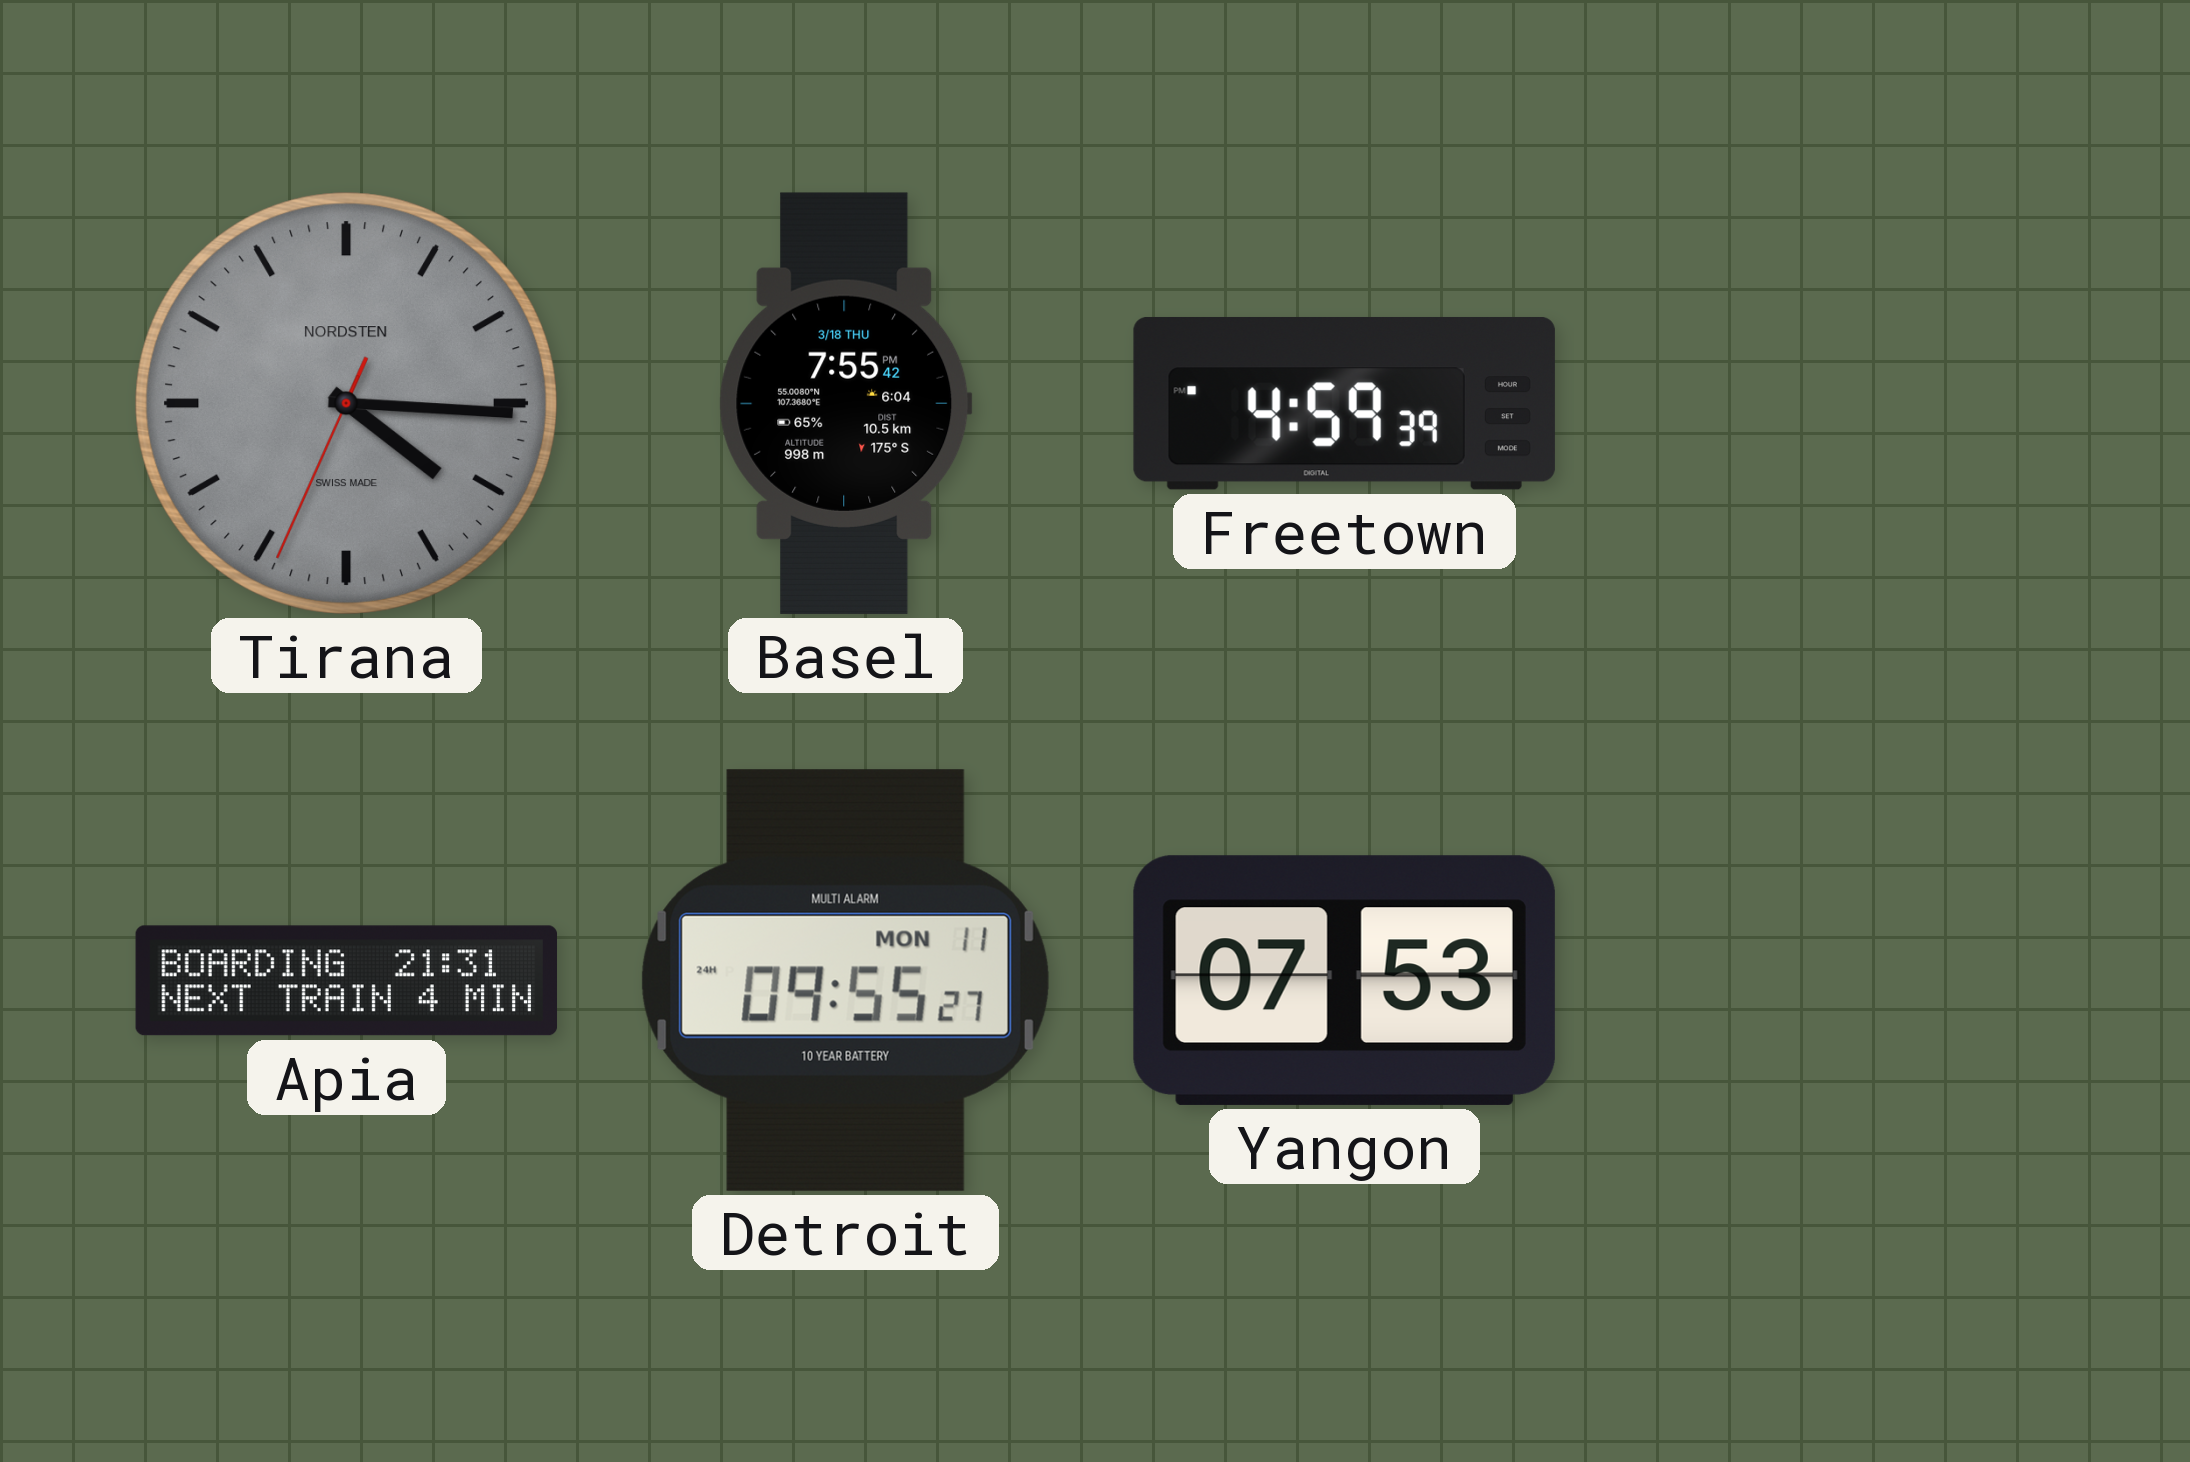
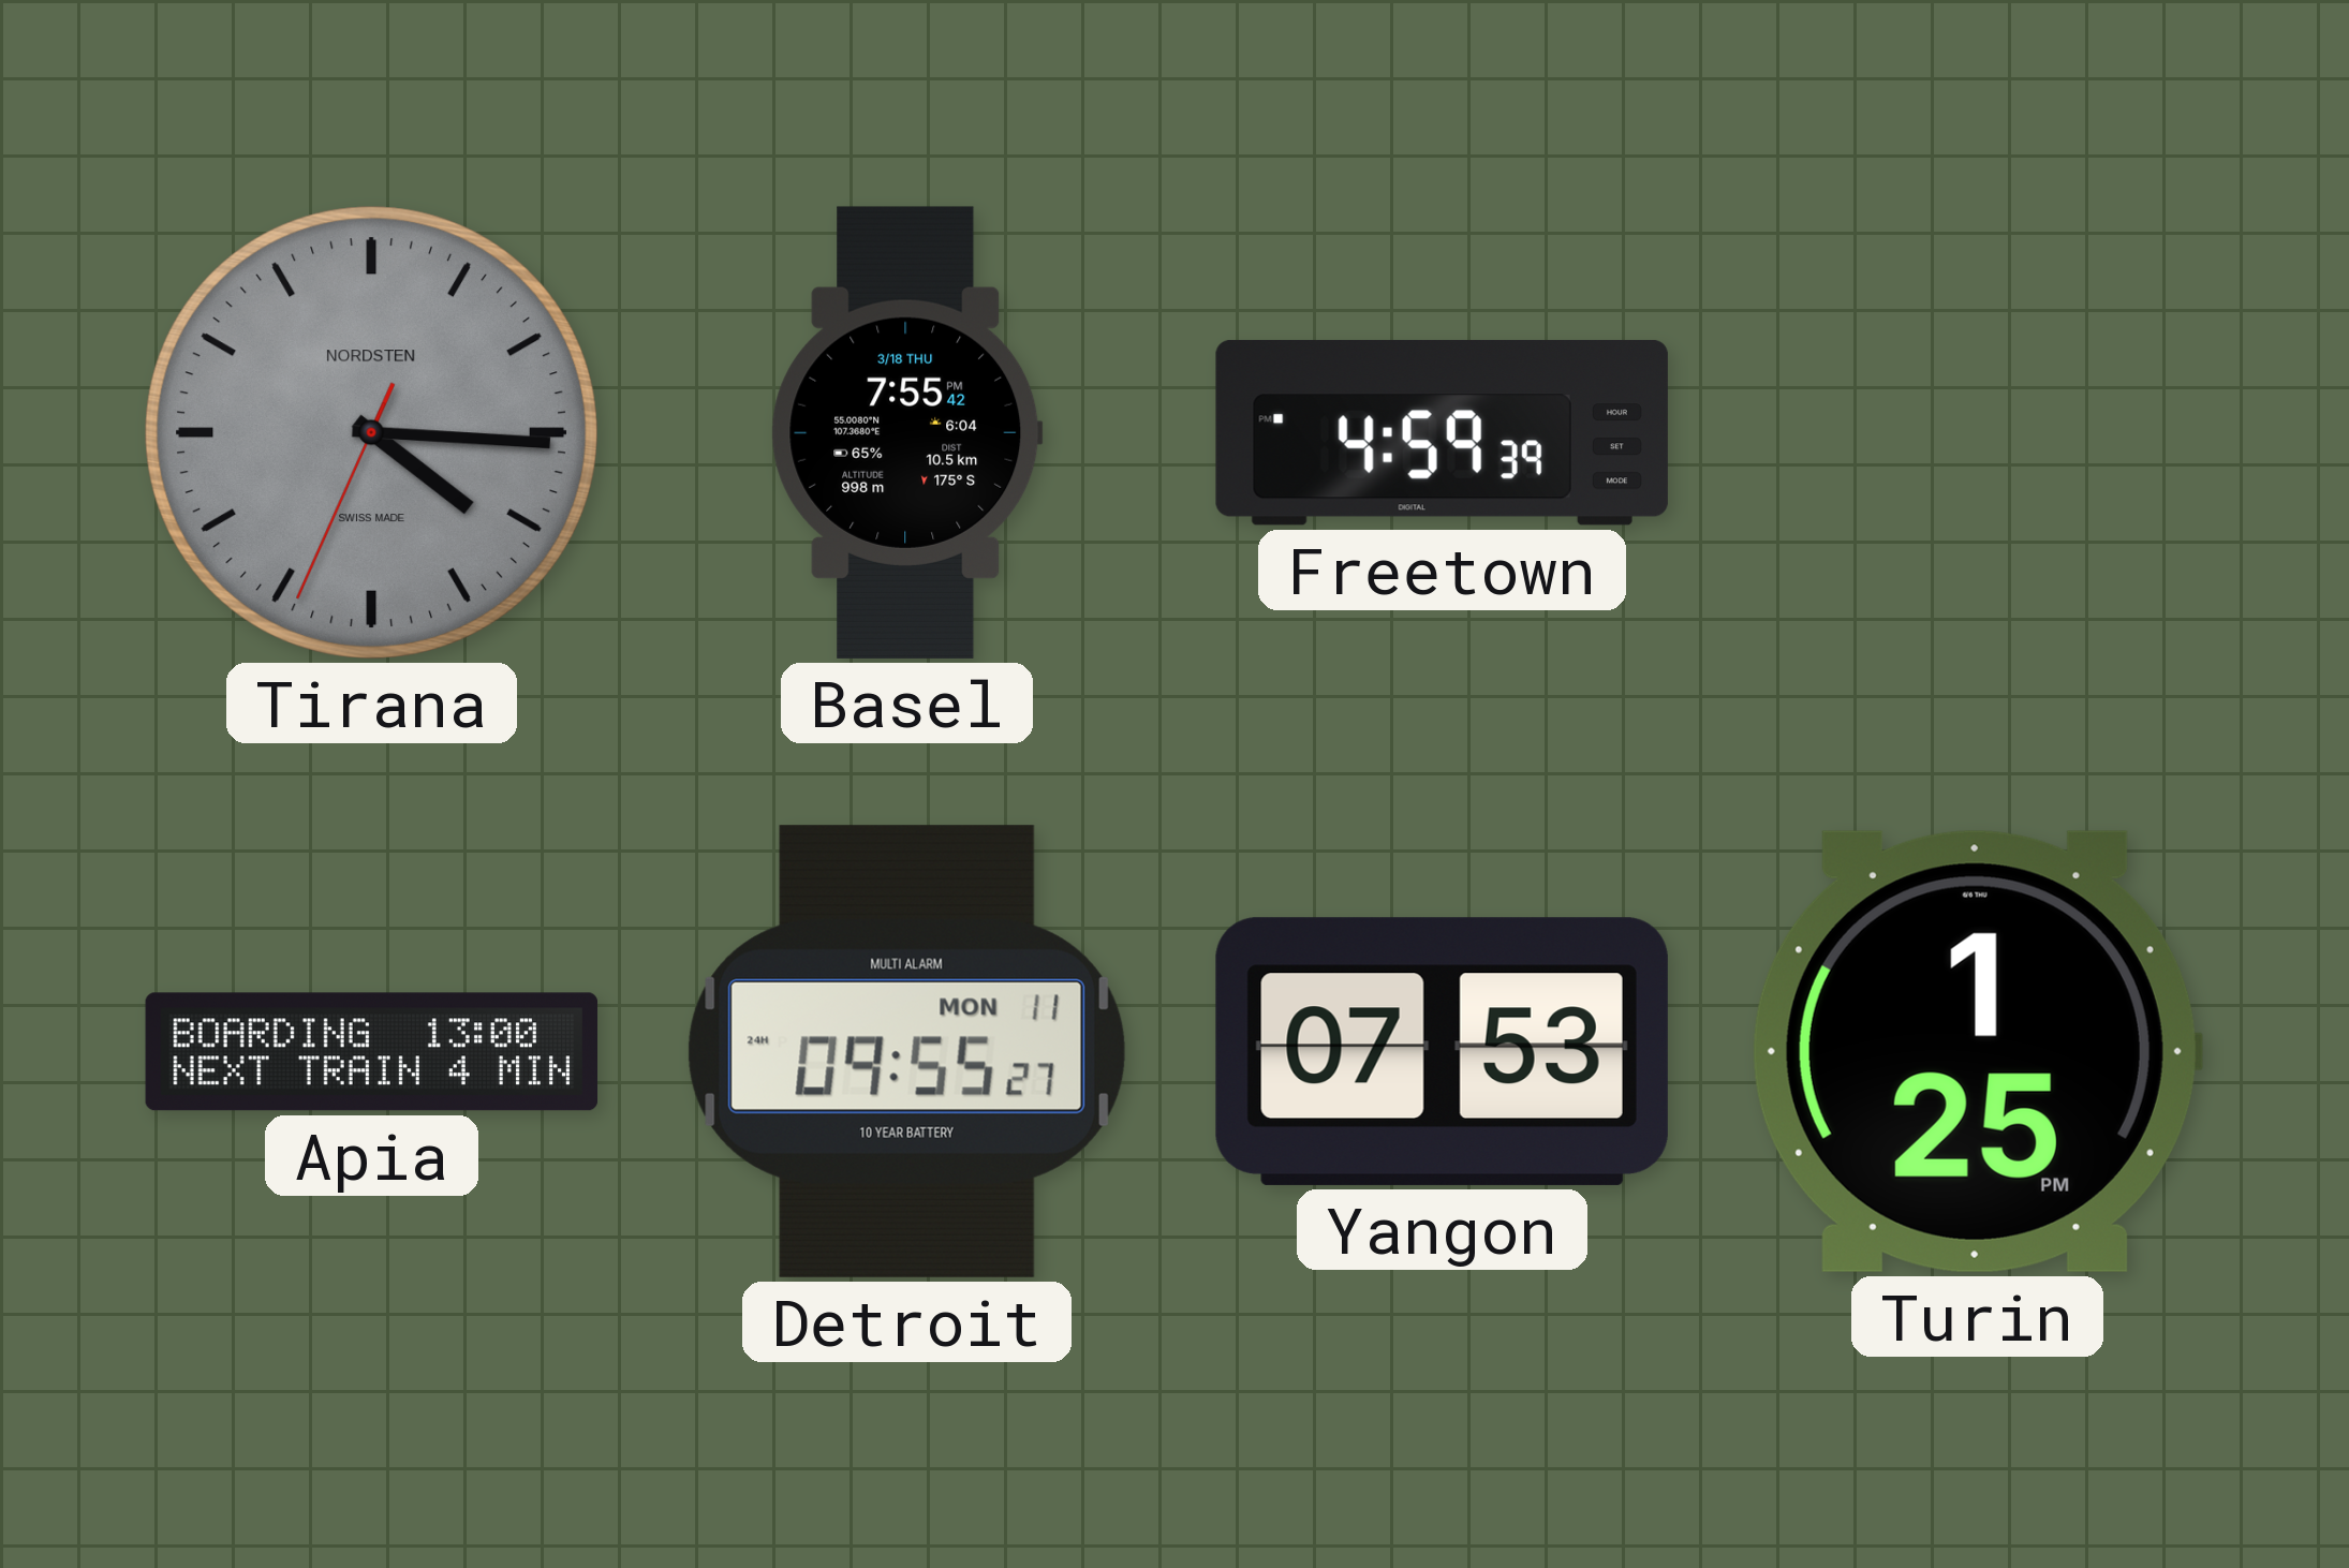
Apia: 21:31 -> 13:00 (372, 1052)
Turin: none -> 1:25 (1977, 1051)
